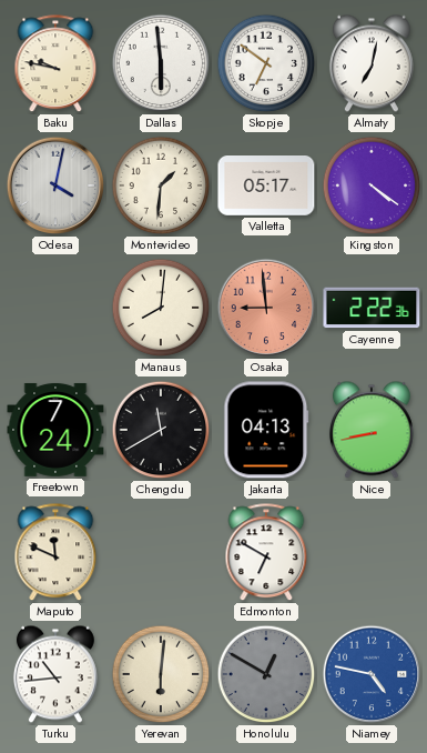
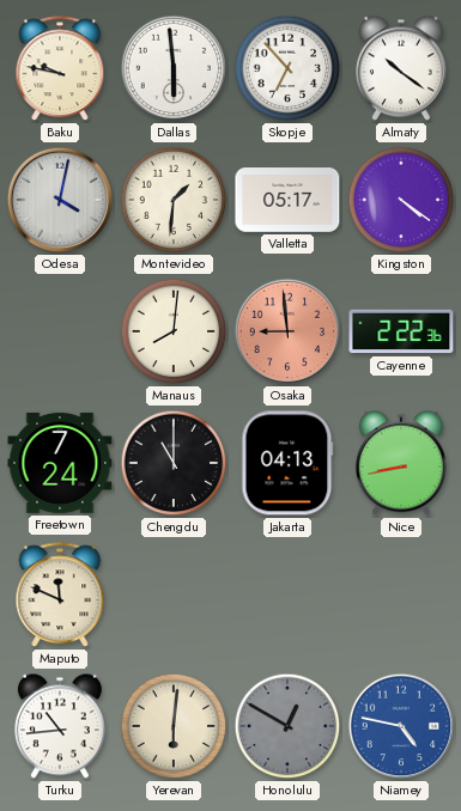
Skopje: 6:51 -> 6:53 (287, 68)
Almaty: 7:02 -> 10:21 (401, 68)
Chengdu: 11:40 -> 11:00 (174, 463)
Edmonton: 6:50 -> none (266, 553)
